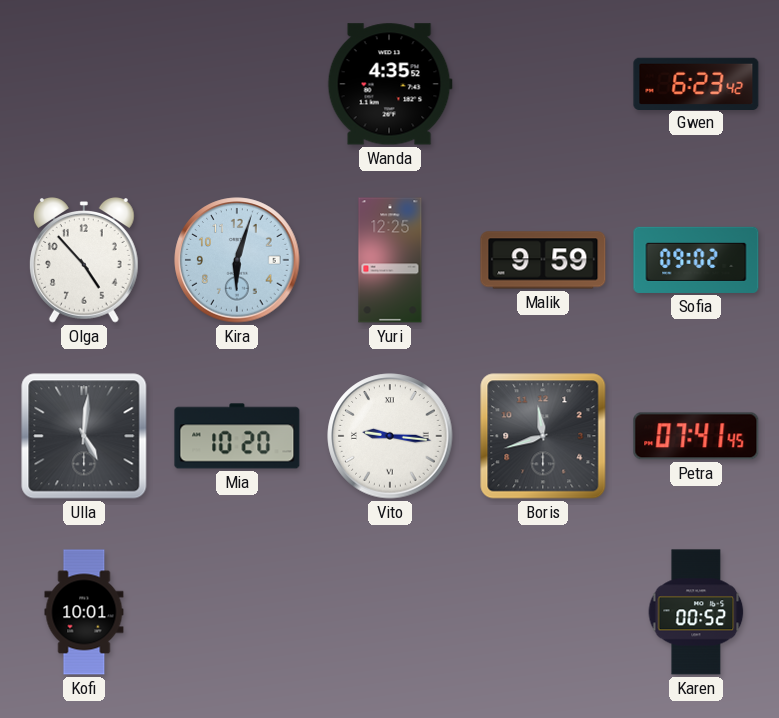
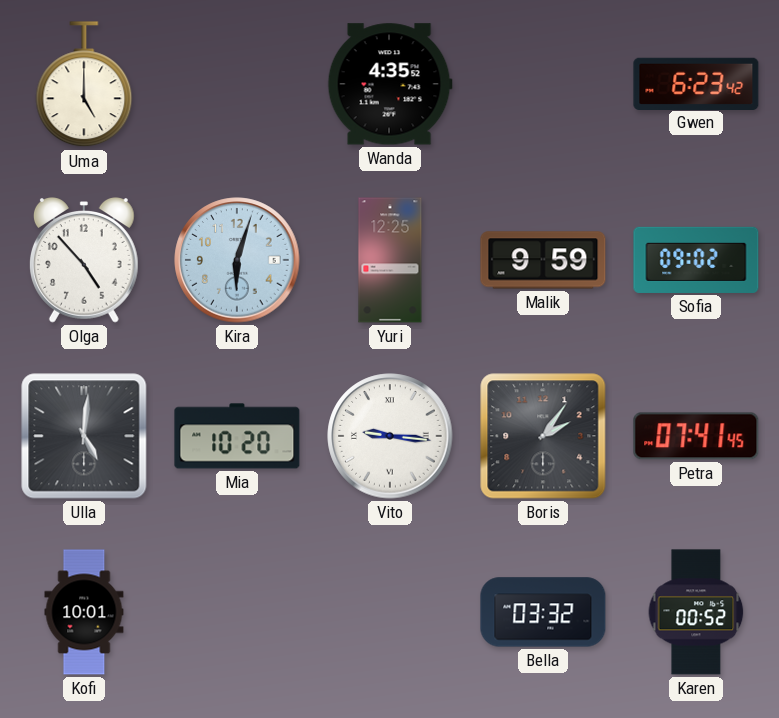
Uma: none -> 5:00 (84, 85)
Boris: 11:42 -> 2:06 (543, 436)
Bella: none -> 03:32 (543, 612)
